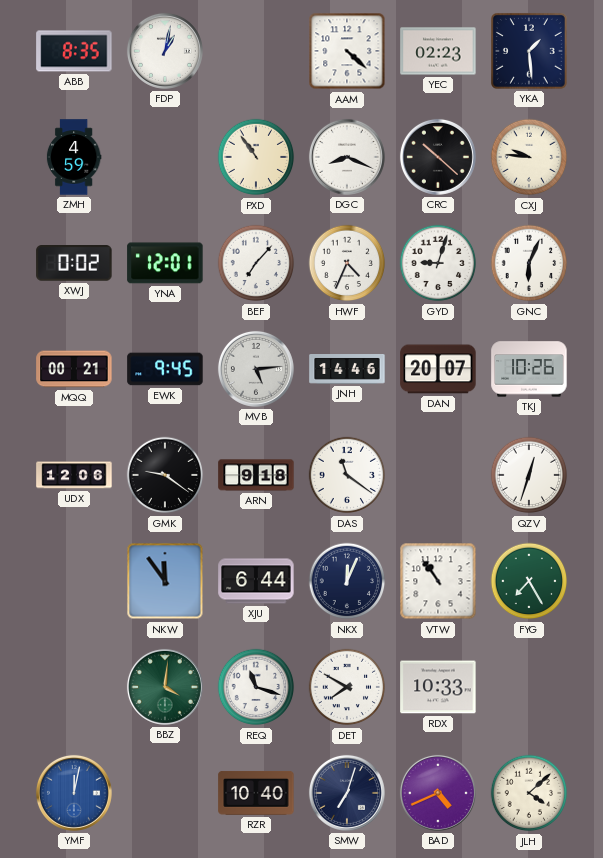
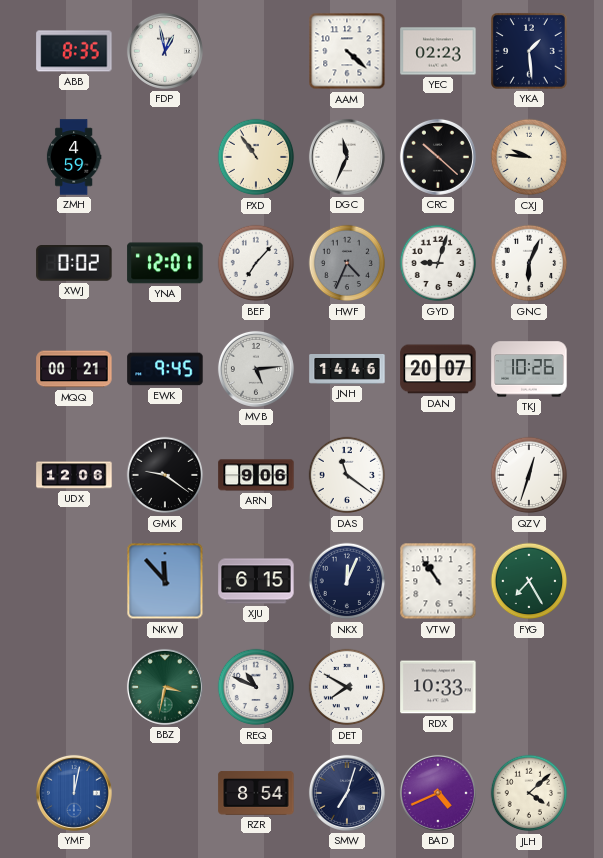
FDP: 1:02 -> 12:58 (165, 51)
DGC: 8:19 -> 11:34 (347, 157)
HWF dial: white -> grey (347, 263)
ARN: 9:18 -> 9:06 (256, 475)
NKW: 11:54 -> 11:53 (165, 581)
XJU: 6:44 -> 6:15 (256, 581)
BBZ: 4:01 -> 3:32 (165, 687)
REQ: 11:18 -> 10:49 (256, 687)
RZR: 10:40 -> 8:54 (256, 793)
